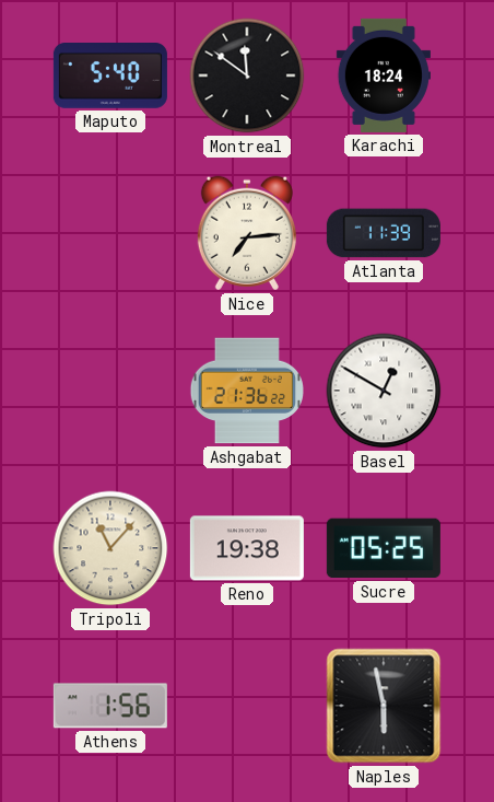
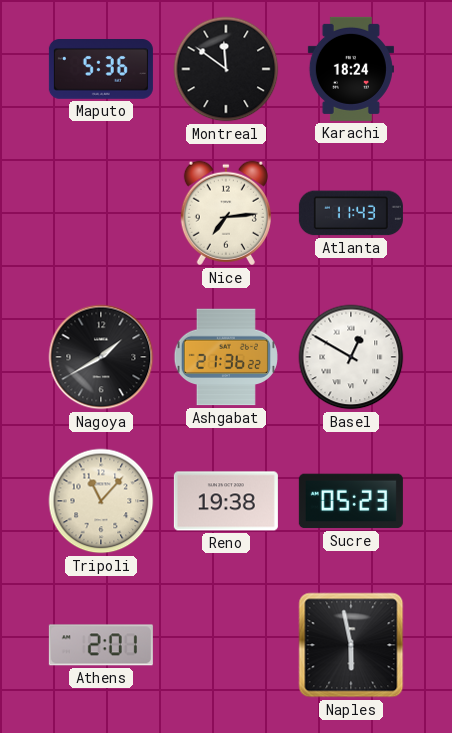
Maputo: 5:40 -> 5:36 (101, 70)
Atlanta: 11:39 -> 11:43 (351, 213)
Nagoya: none -> 1:40 (101, 357)
Sucre: 05:25 -> 05:23 (351, 501)
Athens: 1:56 -> 2:01 (101, 645)
